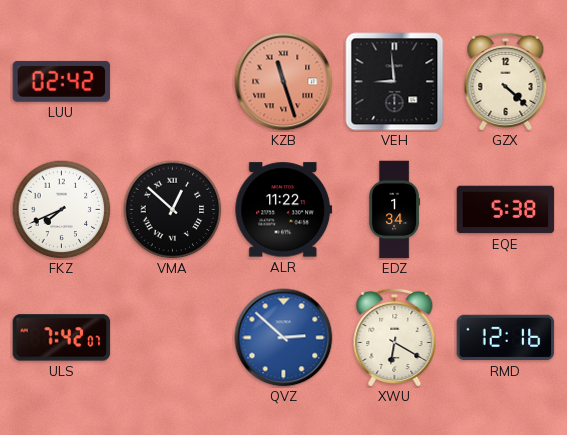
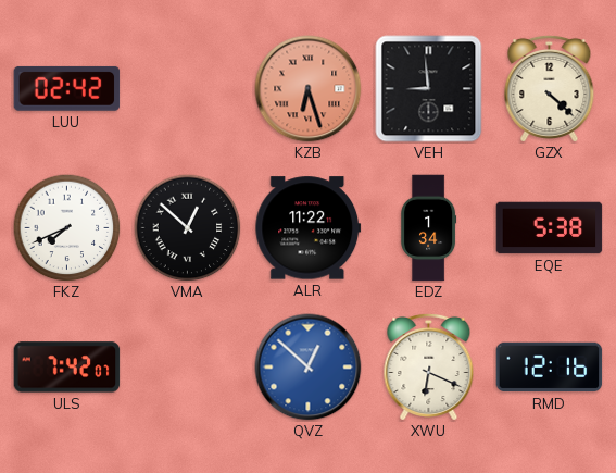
KZB: 11:27 -> 6:27 (309, 89)
QVZ: 2:52 -> 12:52 (309, 368)
XWU: 6:20 -> 6:19 (429, 366)
